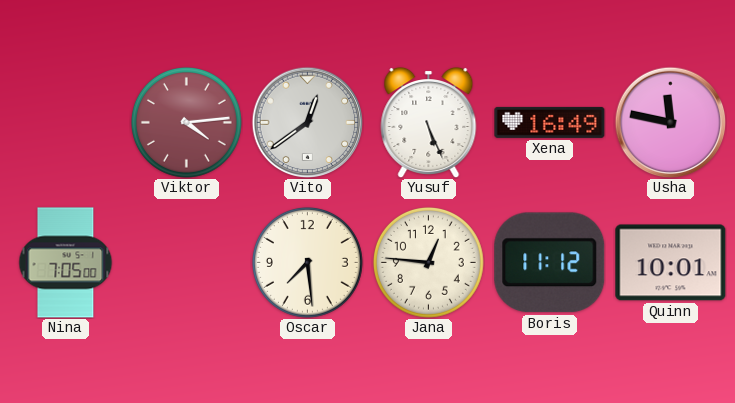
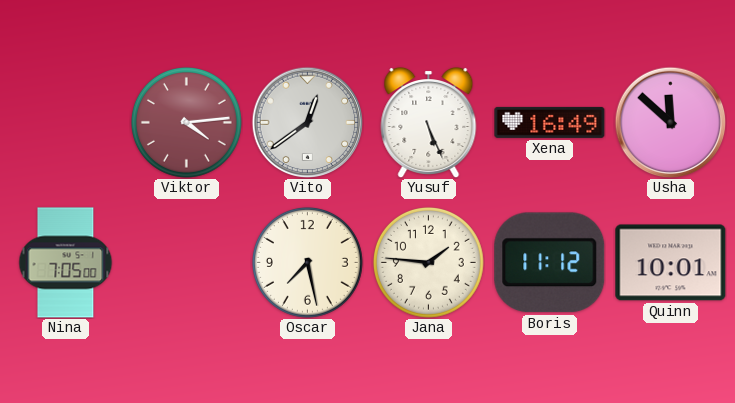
Usha: 11:47 -> 11:52 (670, 122)
Oscar: 7:29 -> 7:28 (307, 262)
Jana: 12:46 -> 1:46 (428, 262)
